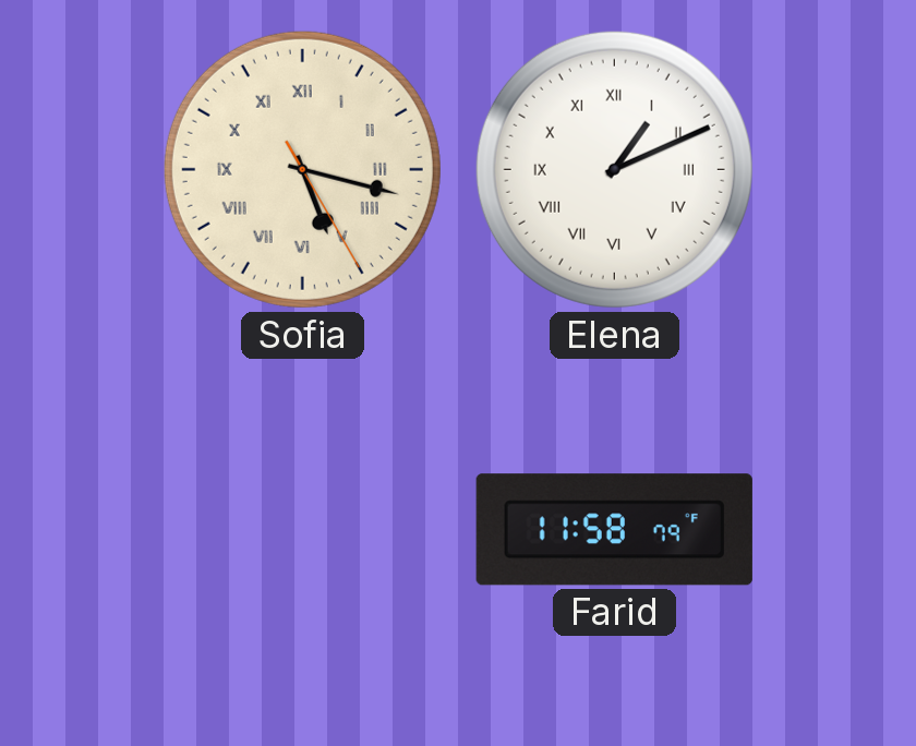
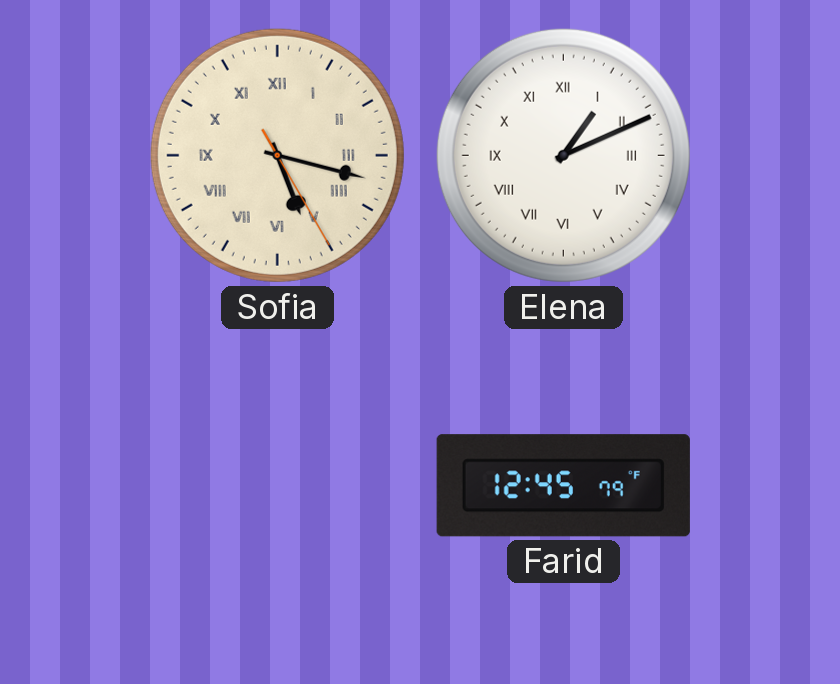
Farid: 11:58 -> 12:45 (563, 486)
